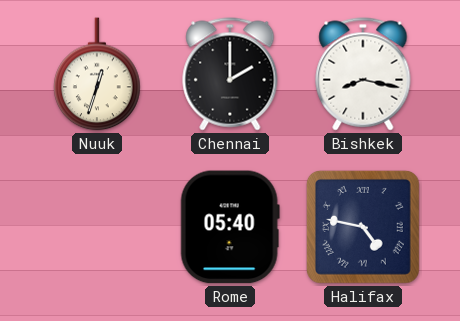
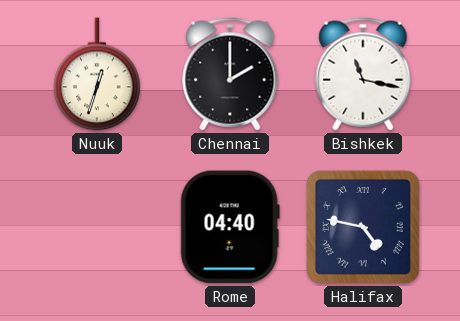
Bishkek: 8:17 -> 11:17 (363, 74)
Rome: 05:40 -> 04:40 (230, 227)
